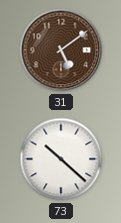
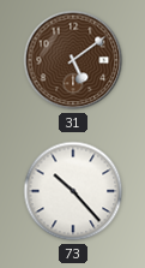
73: 10:22 -> 10:23 (73, 191)
